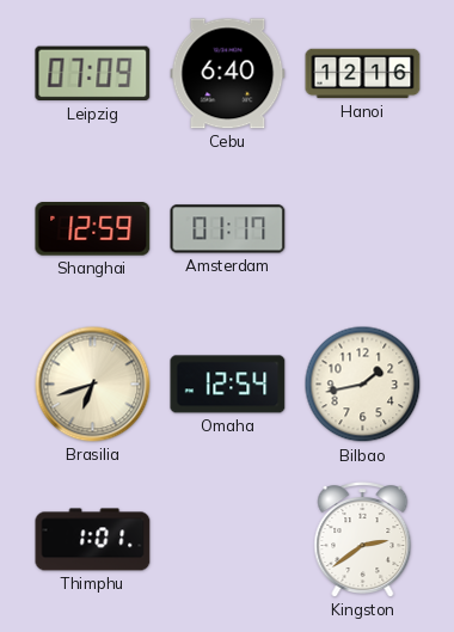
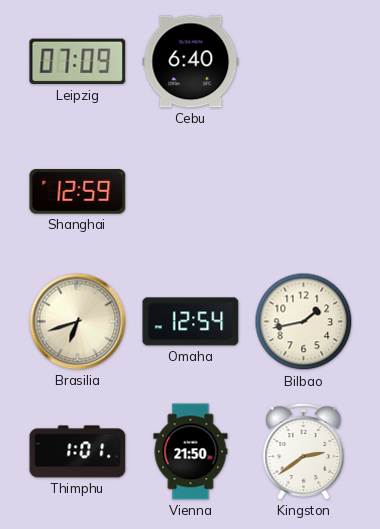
Hanoi: 12:16 -> none (363, 74)
Amsterdam: 01:17 -> none (228, 229)
Vienna: none -> 21:50 (191, 452)
